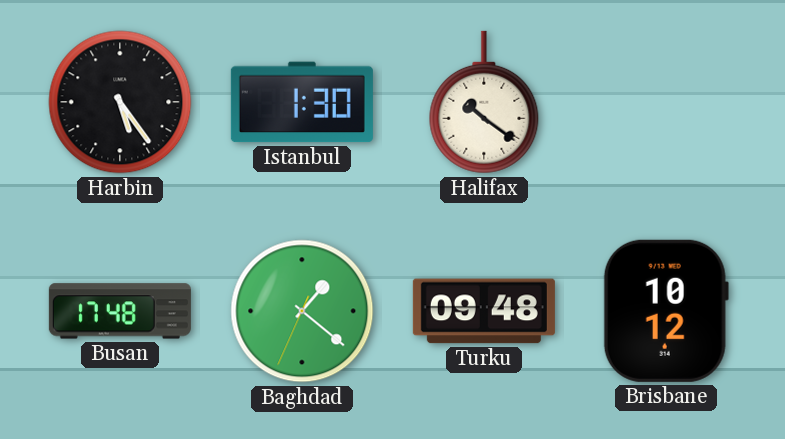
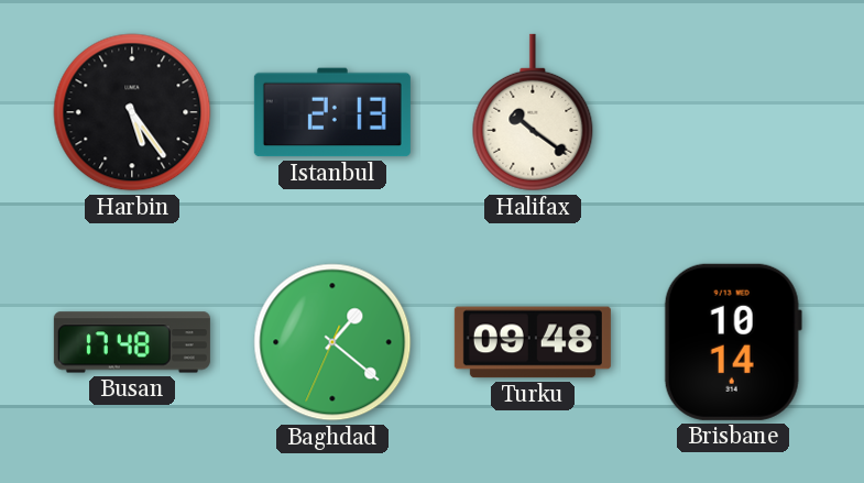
Istanbul: 1:30 -> 2:13 (332, 112)
Brisbane: 10:12 -> 10:14 (733, 342)
